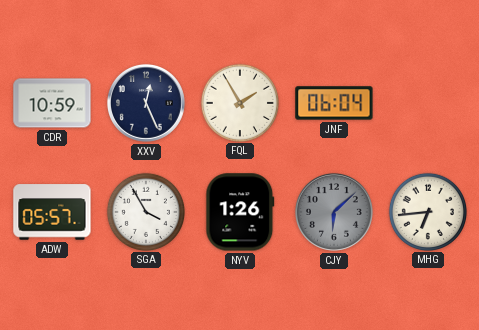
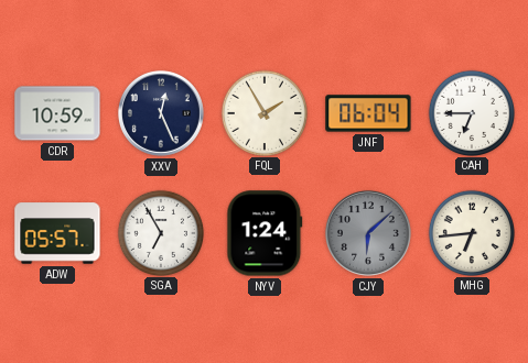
CAH: none -> 6:45 (471, 112)
SGA: 3:55 -> 6:55 (160, 232)
NYV: 1:26 -> 1:24 (265, 233)
